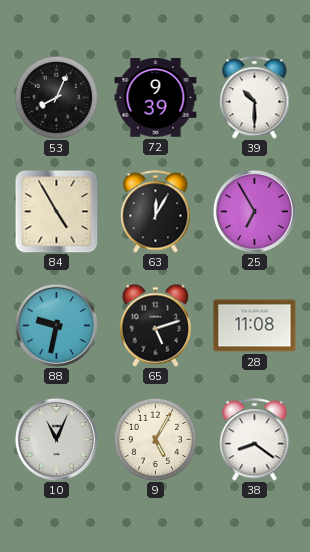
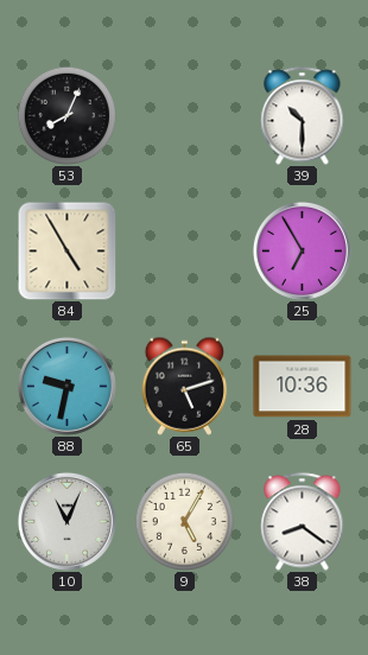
72: 9:39 -> none (156, 98)
63: 12:05 -> none (156, 212)
28: 11:08 -> 10:36 (303, 387)
